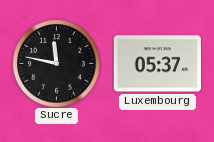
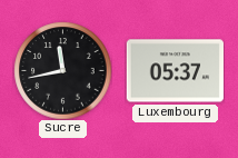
Sucre: 11:47 -> 11:43 (62, 70)
